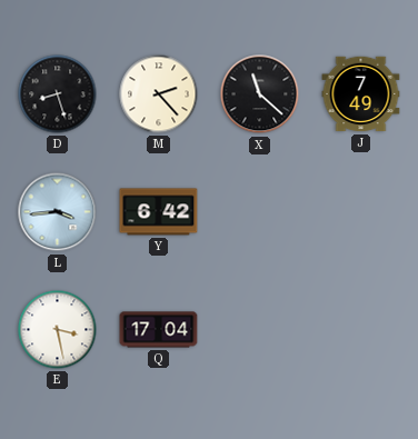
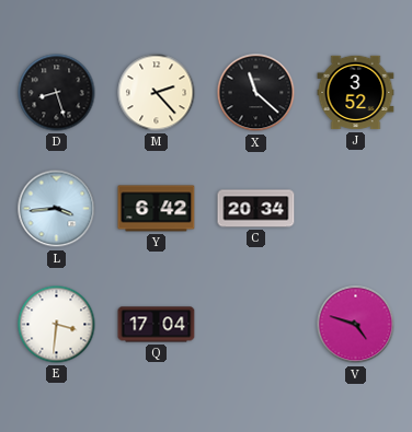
J: 7:49 -> 3:52 (356, 93)
C: none -> 20:34 (256, 209)
E: 3:28 -> 3:31 (57, 325)
V: none -> 4:48 (356, 325)
